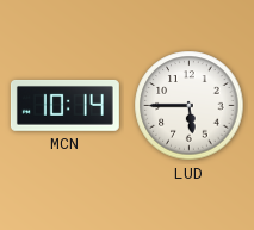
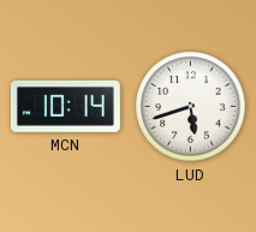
LUD: 5:45 -> 5:42 (191, 107)
